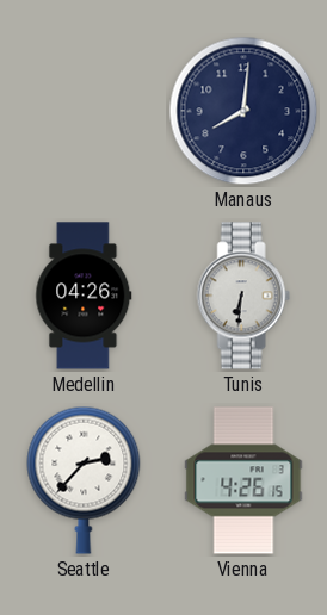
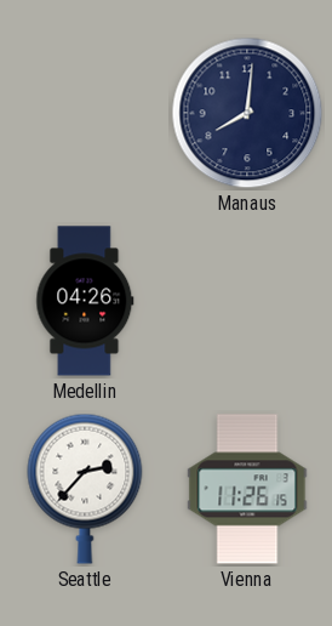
Tunis: 6:31 -> none (243, 296)
Vienna: 4:26 -> 11:26 (247, 489)
